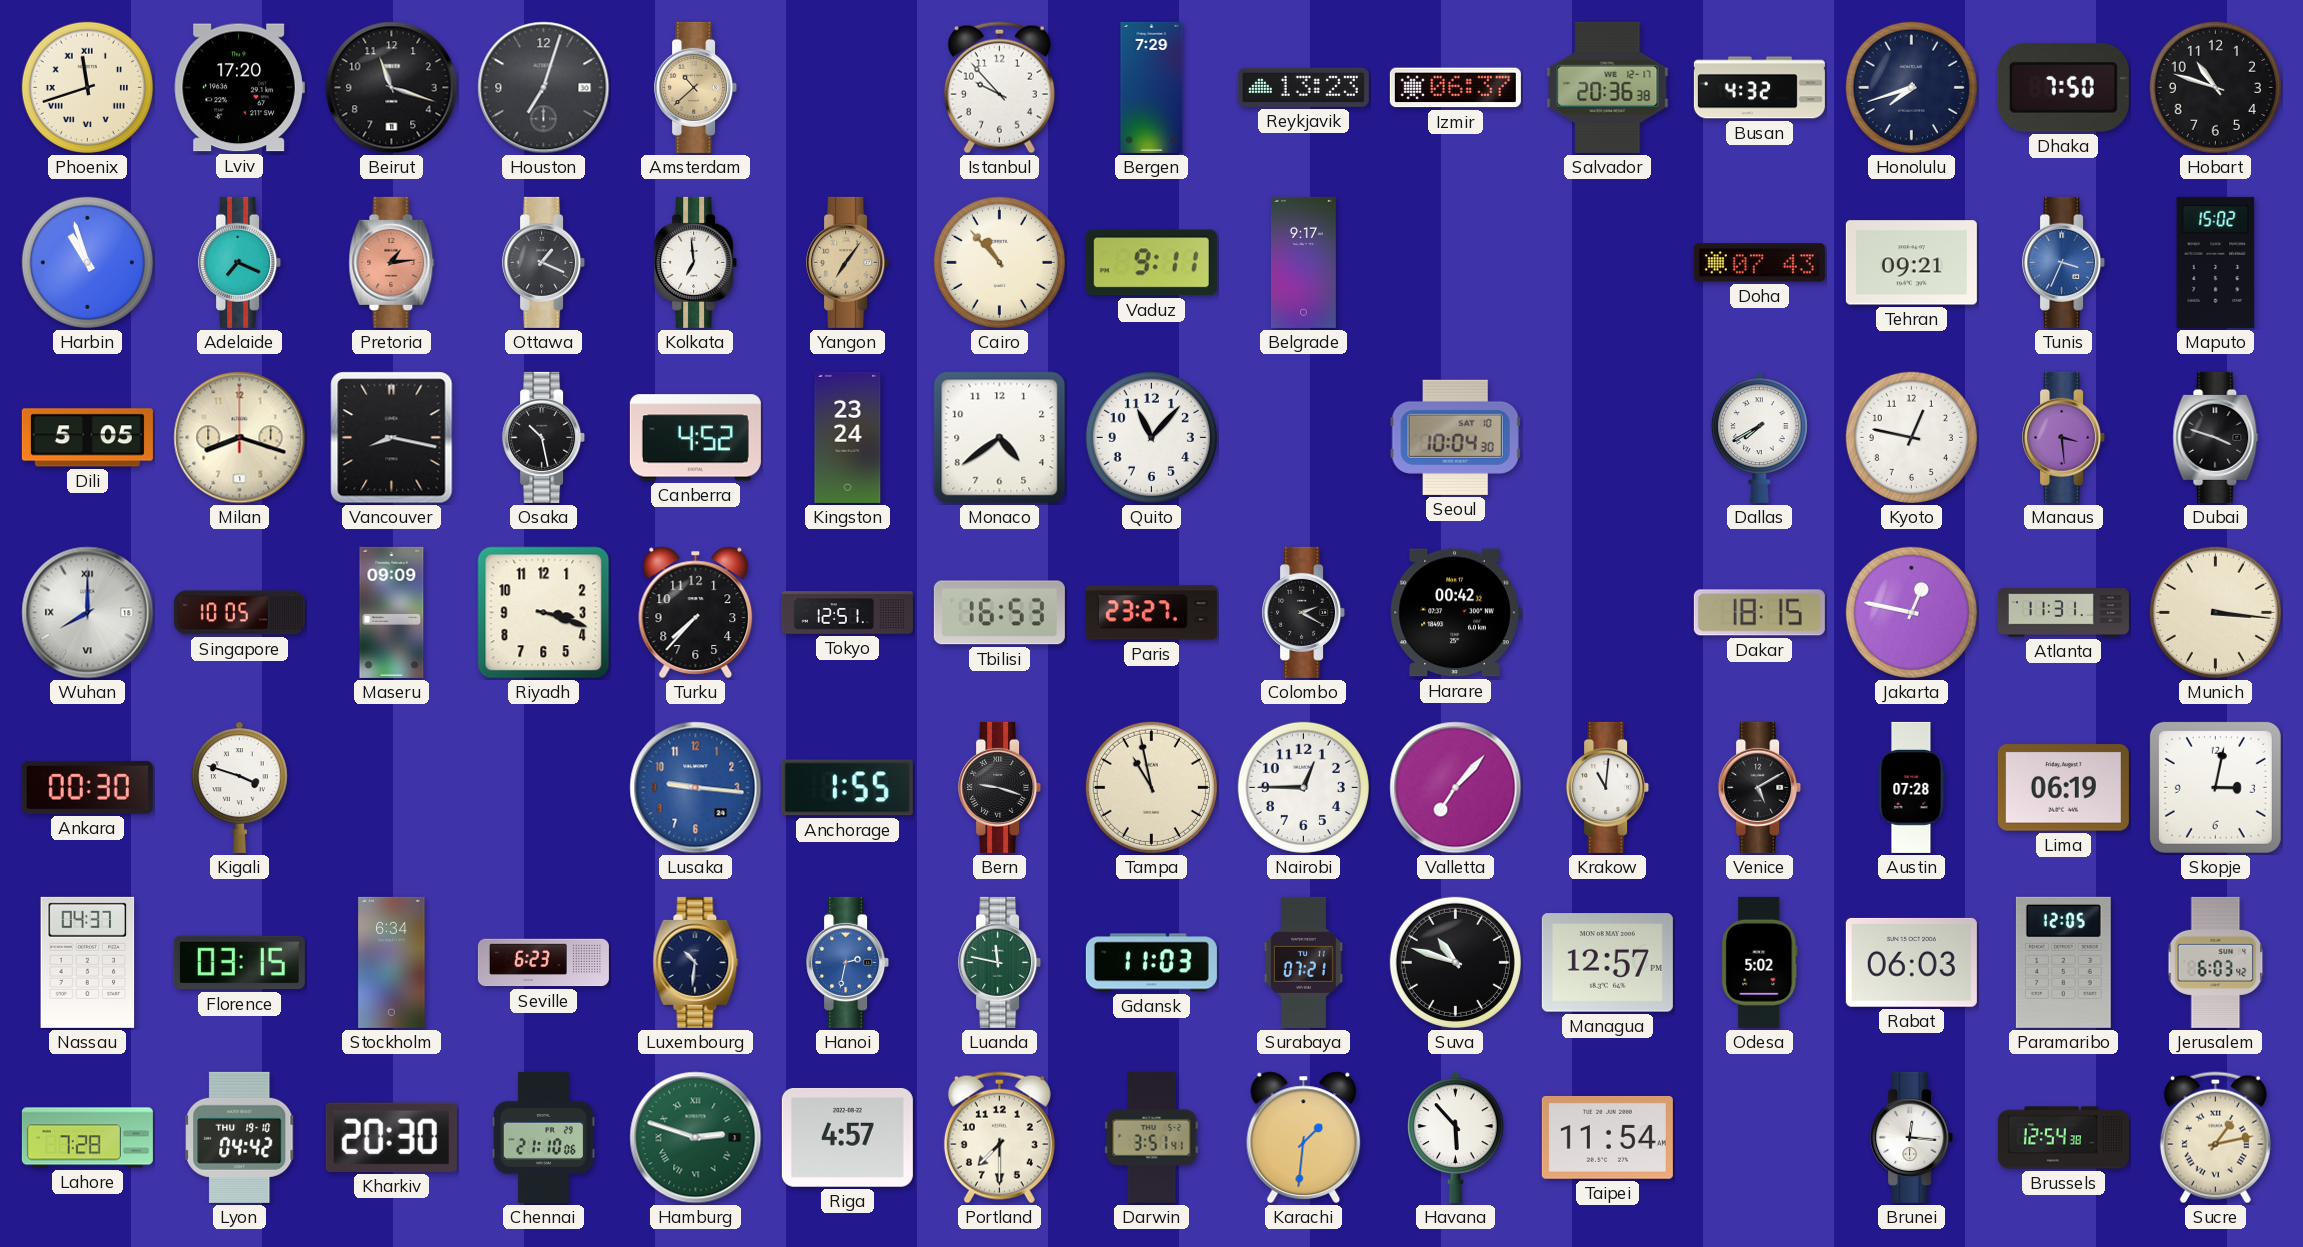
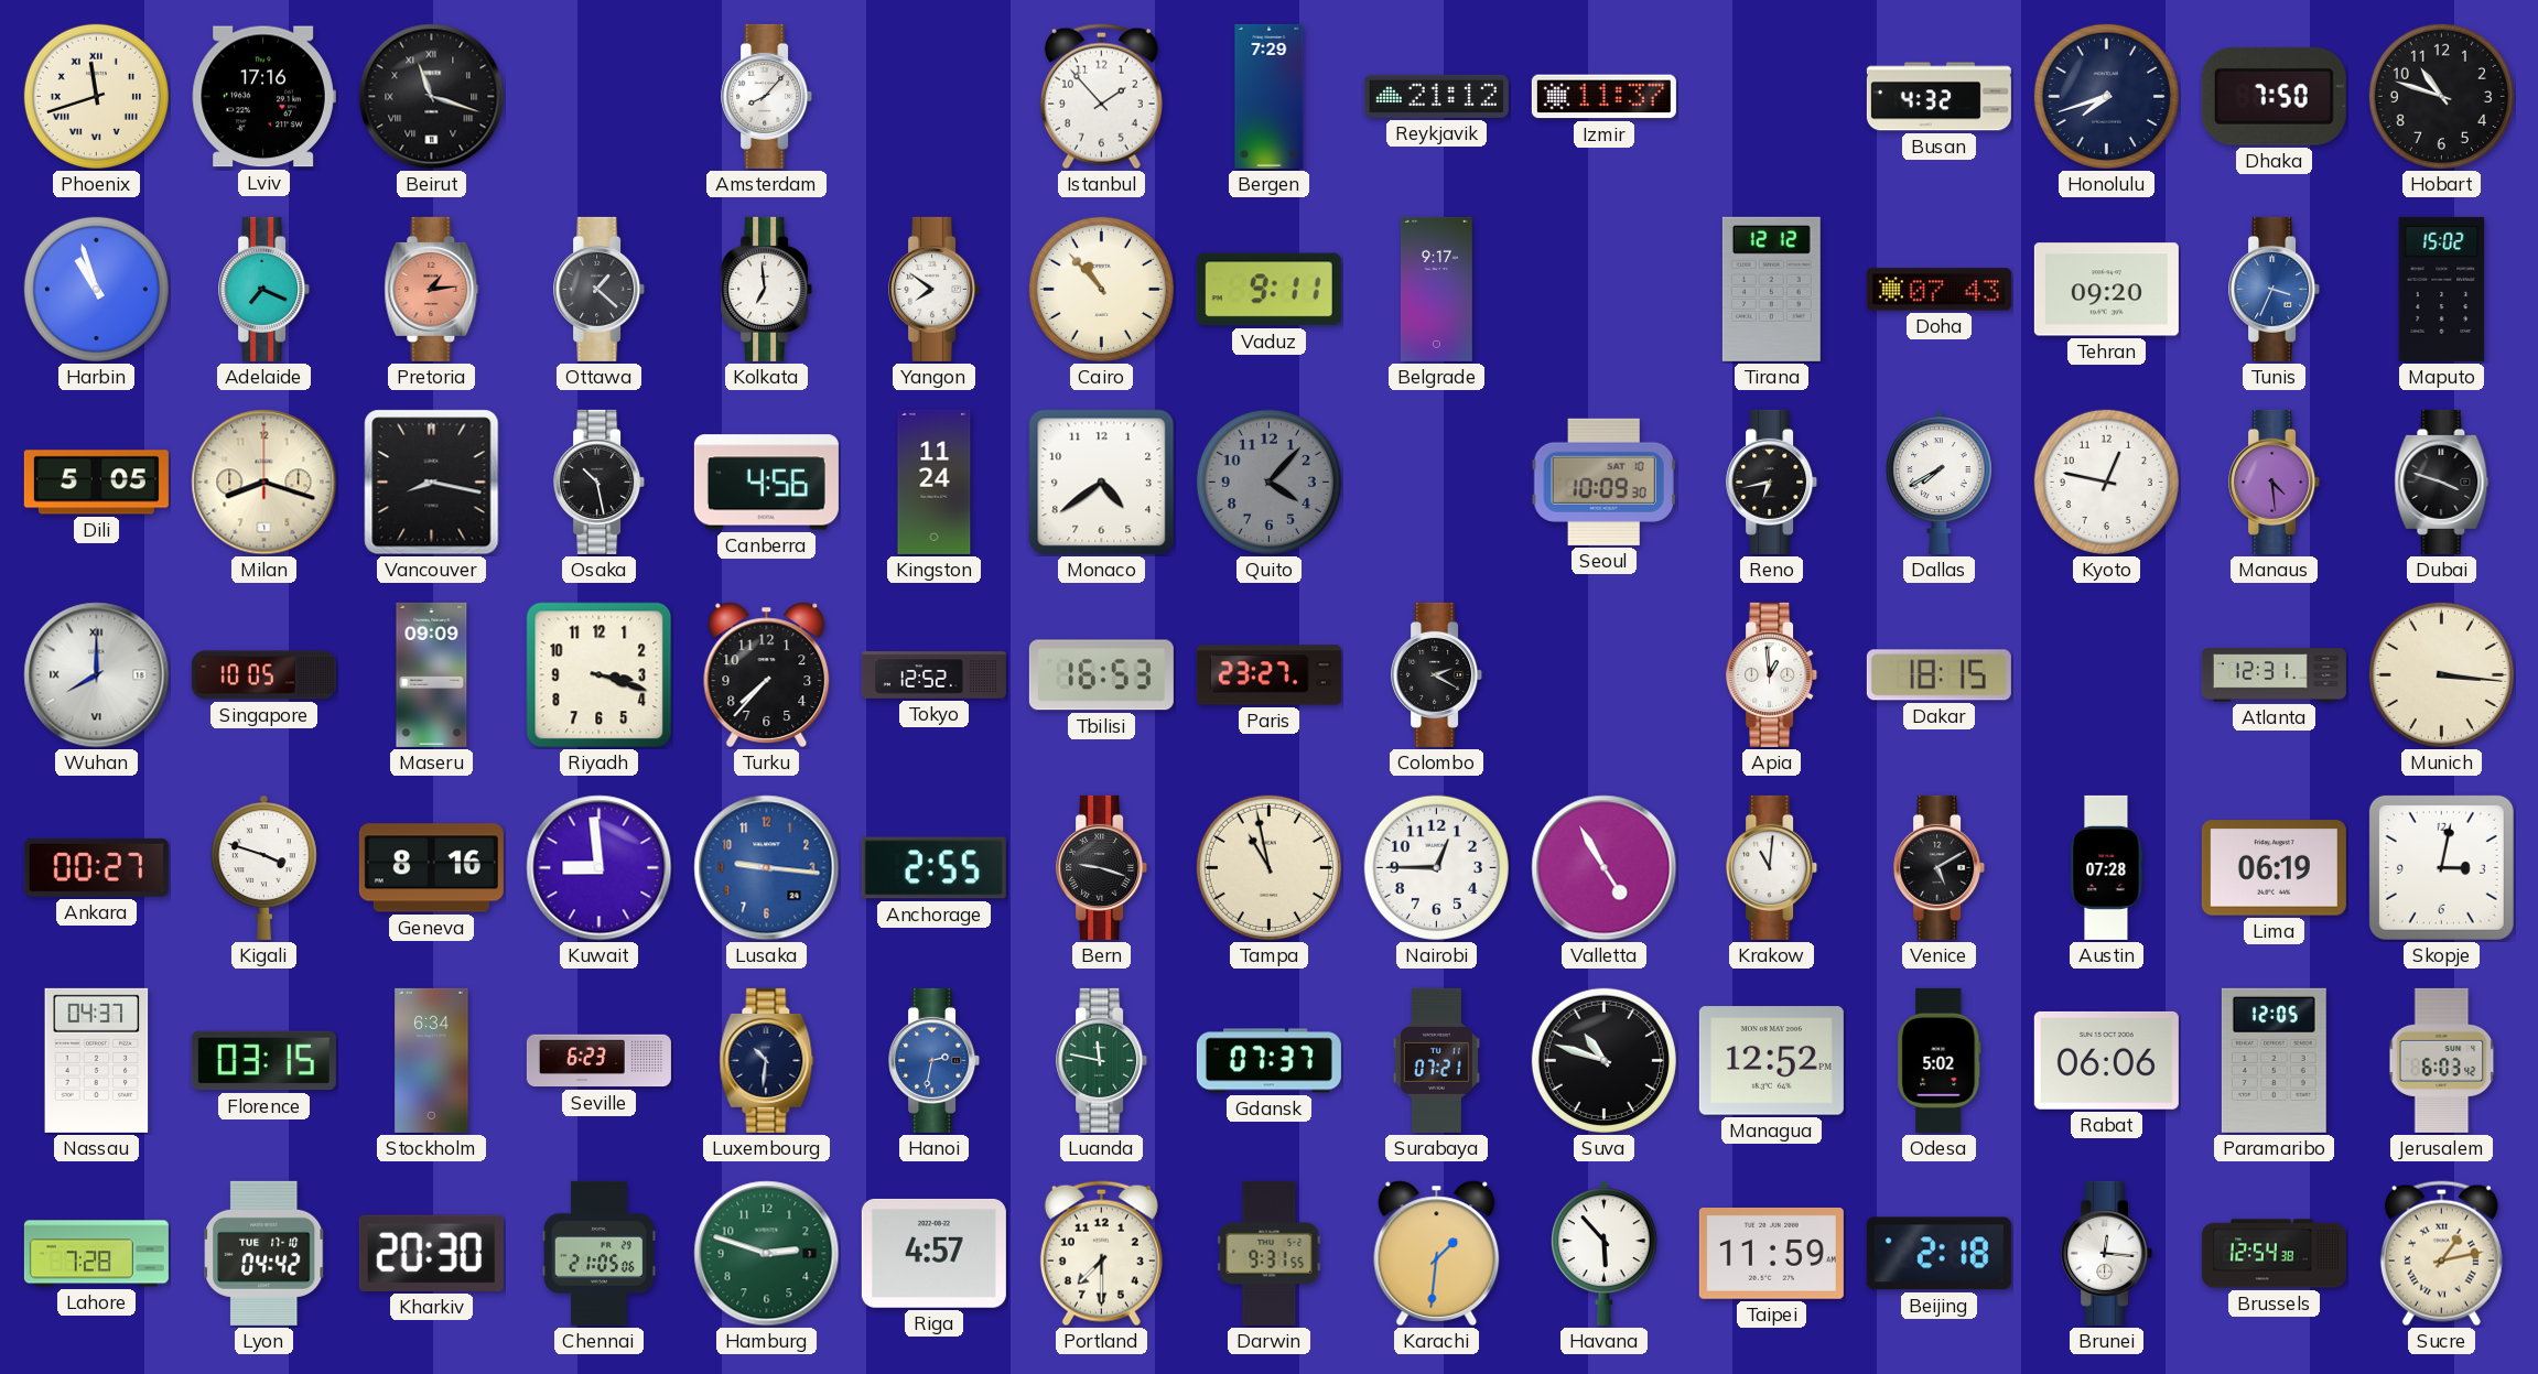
Lviv: 17:20 -> 17:16 (263, 97)
Beirut numerals: Arabic -> Roman (432, 97)
Houston: 7:03 -> none (544, 88)
Amsterdam: 10:38 -> 8:07 (767, 96)
Amsterdam dial: champagne -> white (767, 96)
Istanbul: 9:53 -> 1:53 (1101, 97)
Reykjavik: 13:23 -> 21:12 (1436, 96)
Izmir: 06:37 -> 11:37 (1603, 97)
Salvador: 20:36 -> none (1608, 87)
Ottawa: 1:19 -> 1:22 (600, 289)
Yangon: 7:06 -> 7:51 (935, 289)
Yangon dial: champagne -> white (935, 289)
Tirana: none -> 12:12 (1771, 289)
Tehran: 09:21 -> 09:20 (2106, 290)
Canberra: 4:52 -> 4:56 (766, 483)
Kingston: 23:24 -> 11:24 (935, 482)
Quito: 11:07 -> 4:07 (1268, 482)
Quito dial: white -> grey (1268, 482)
Seoul: 10:04 -> 10:09 (1603, 482)
Reno: none -> 6:43 (1772, 482)
Manaus: 3:29 -> 4:29 (2275, 482)
Tokyo: 12:51 -> 12:52 (933, 675)
Harare: 00:42 -> none (1455, 613)
Apia: none -> 12:59 (1772, 674)
Jakarta: 12:47 -> none (1911, 612)
Atlanta: 11:31 -> 12:31 (2274, 675)
Ankara: 00:30 -> 00:27 (96, 867)
Geneva: none -> 8:16 (431, 868)
Kuwait: none -> 8:59 (600, 868)
Anchorage: 1:55 -> 2:55 (933, 868)
Valletta: 7:07 -> 4:55 (1605, 868)
Gdansk: 11:03 -> 07:37 (1268, 1061)
Managua: 12:57 -> 12:52 (1771, 1061)
Rabat: 06:03 -> 06:06 (2106, 1060)
Lyon date: THU 19-10 -> TUE 17-10 (264, 1253)
Chennai: 21:10 -> 21:05 (598, 1253)
Hamburg numerals: Roman -> Arabic (767, 1254)
Darwin: 3:51 -> 9:31 (1270, 1253)
Taipei: 11:54 -> 11:59 (1771, 1254)
Beijing: none -> 2:18 (1938, 1254)
